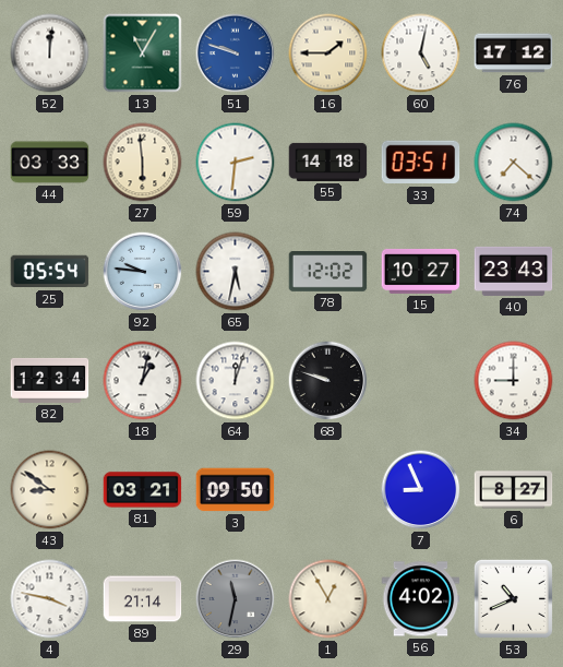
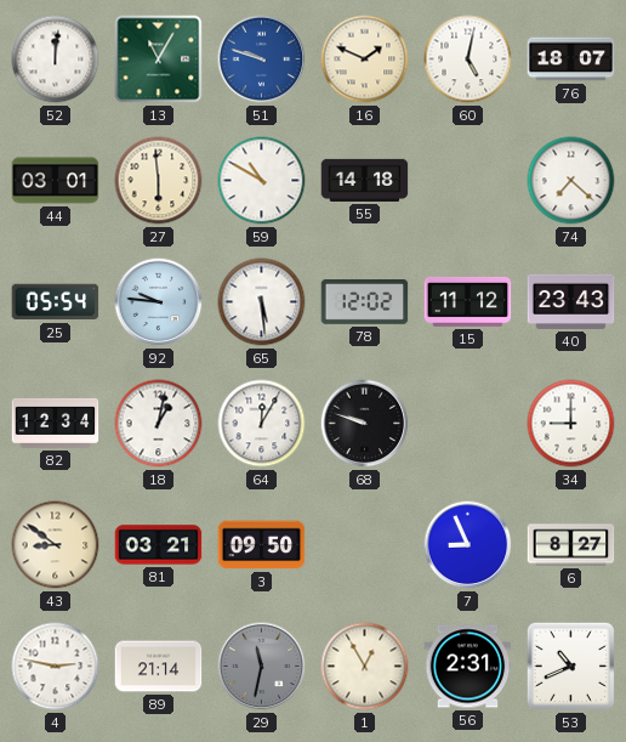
16: 1:45 -> 1:49 (365, 60)
76: 17:12 -> 18:07 (571, 60)
44: 03:33 -> 03:01 (56, 181)
59: 2:31 -> 10:50 (262, 181)
33: 03:51 -> none (421, 163)
65: 5:32 -> 5:29 (262, 302)
15: 10:27 -> 11:12 (468, 301)
64: 12:03 -> 12:05 (262, 424)
4: 3:47 -> 2:47 (56, 667)
56: 4:02 -> 2:31 (468, 667)
